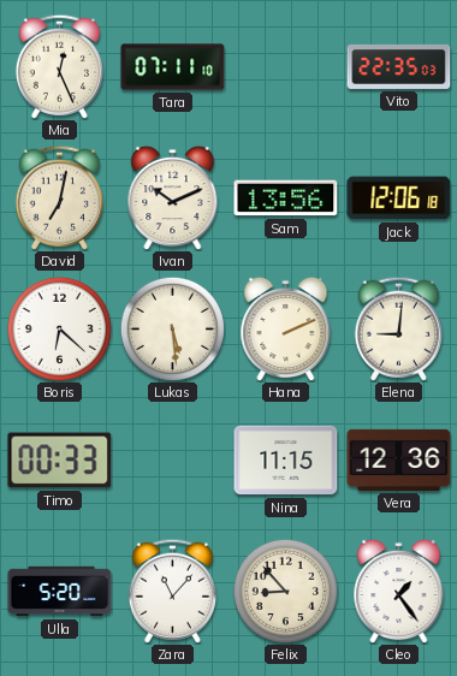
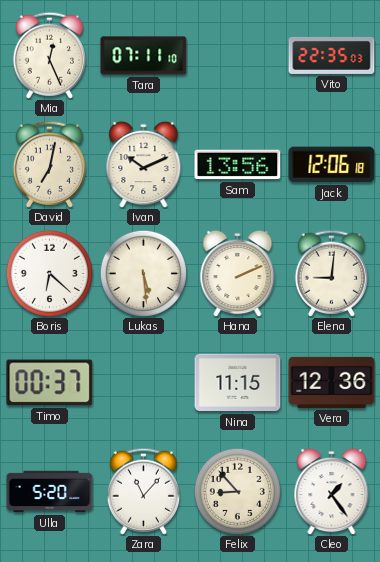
Timo: 00:33 -> 00:37 (50, 383)
